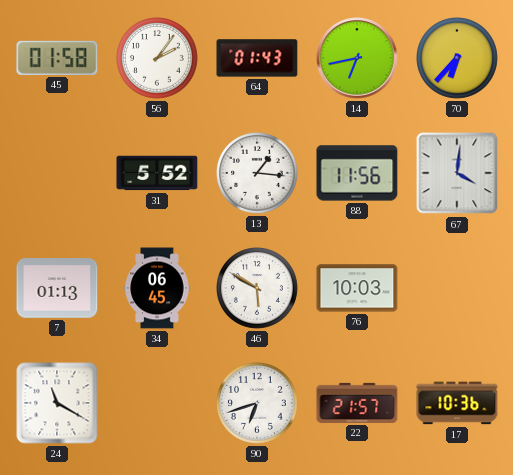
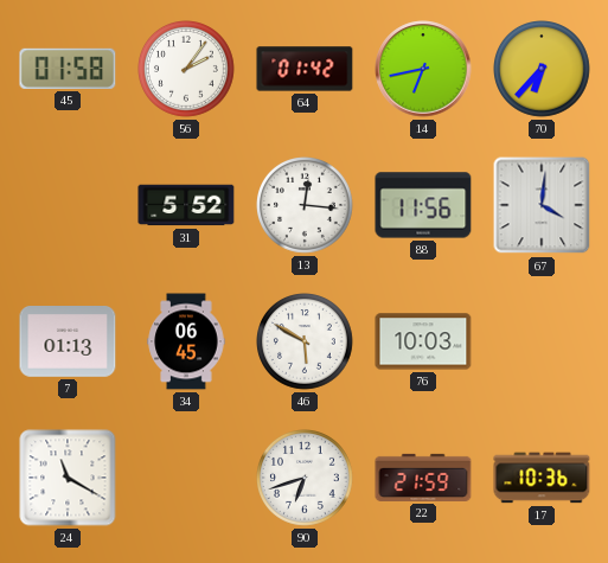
64: 01:43 -> 01:42 (305, 69)
13: 1:16 -> 12:16 (306, 206)
22: 21:57 -> 21:59 (423, 478)
